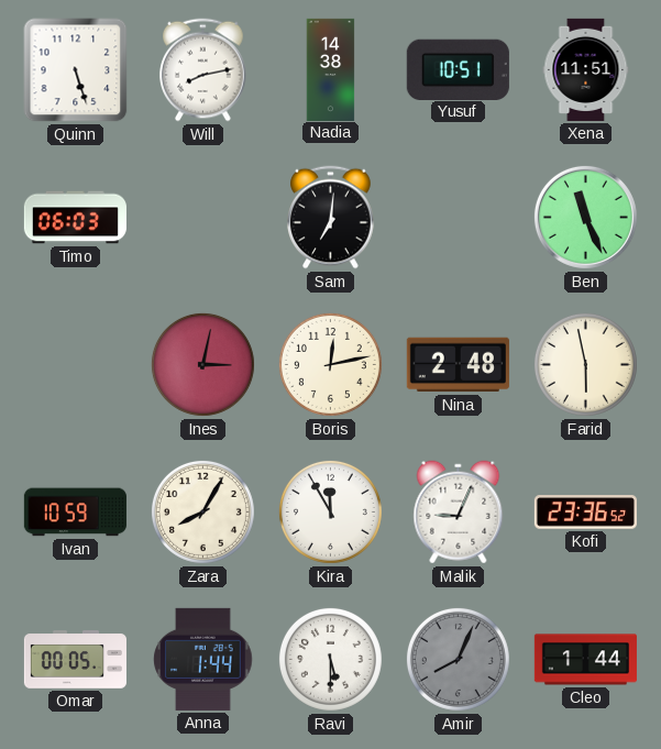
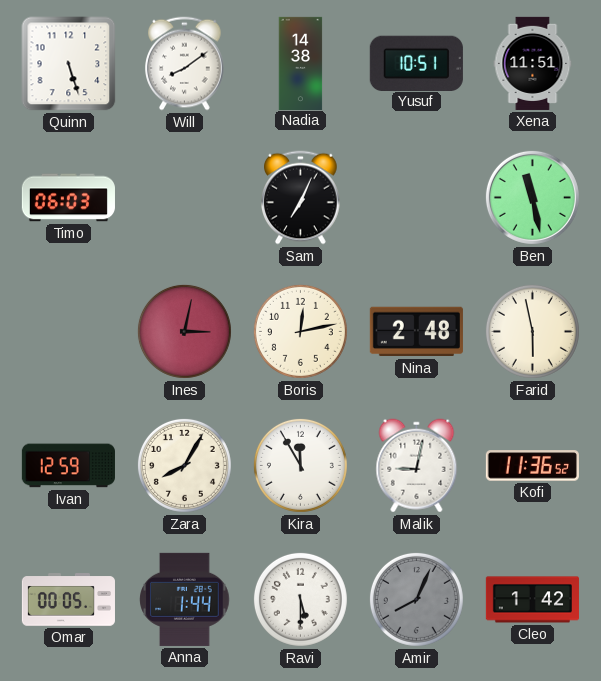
Will: 8:13 -> 8:09 (185, 64)
Sam: 7:01 -> 7:04 (301, 198)
Ben: 11:26 -> 11:28 (532, 197)
Ivan: 10:59 -> 12:59 (68, 466)
Malik: 9:04 -> 9:02 (417, 466)
Kofi: 23:36 -> 11:36 (532, 466)
Cleo: 1:44 -> 1:42 (532, 600)
